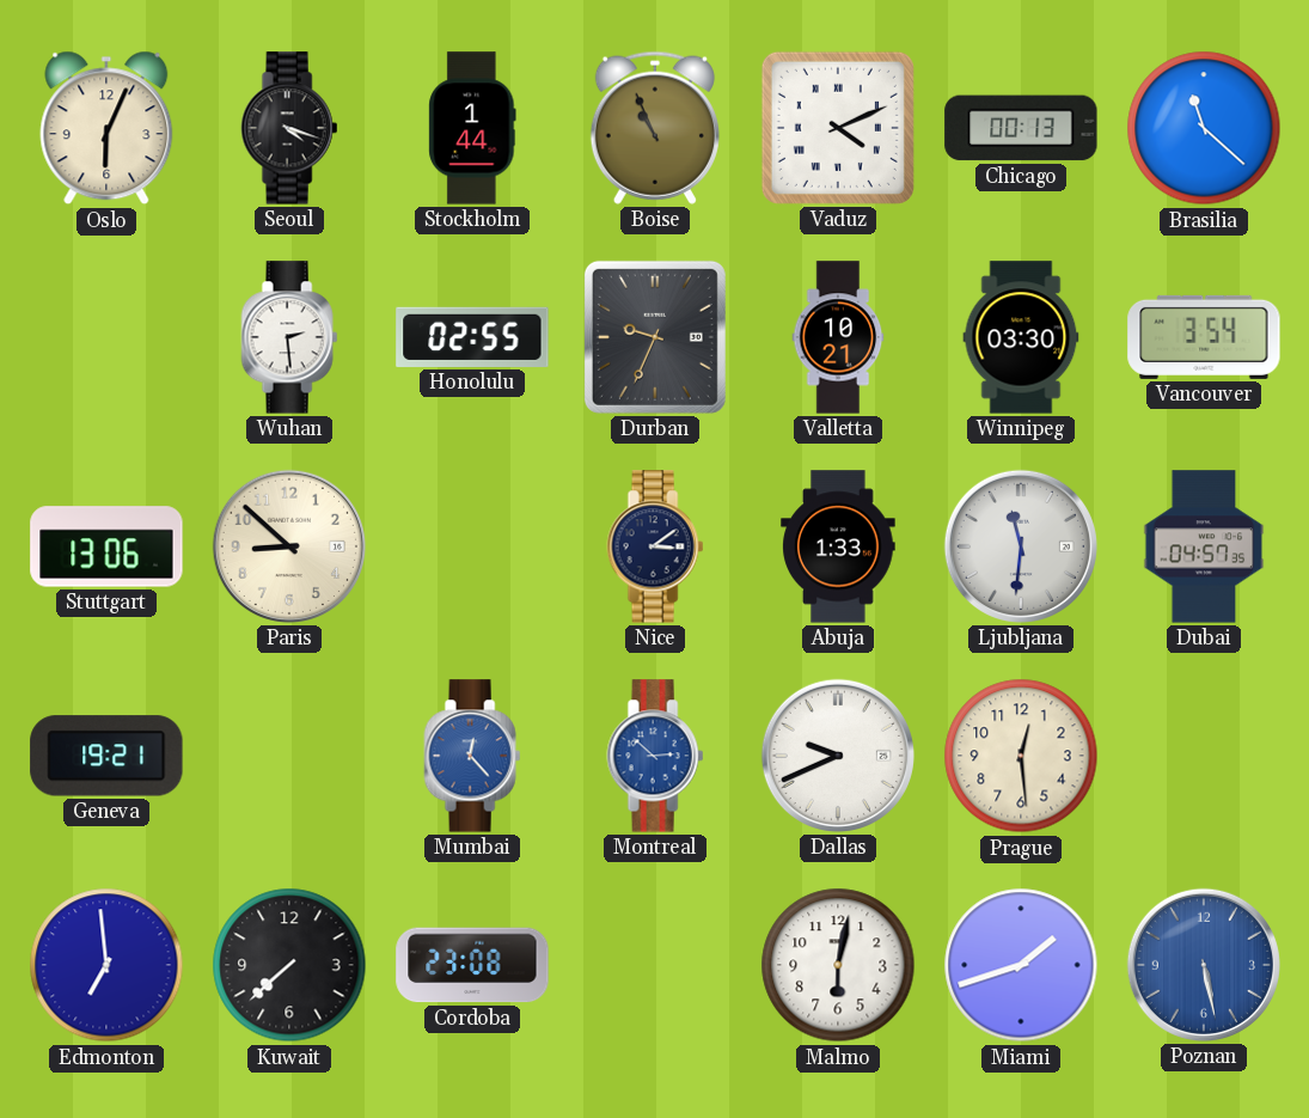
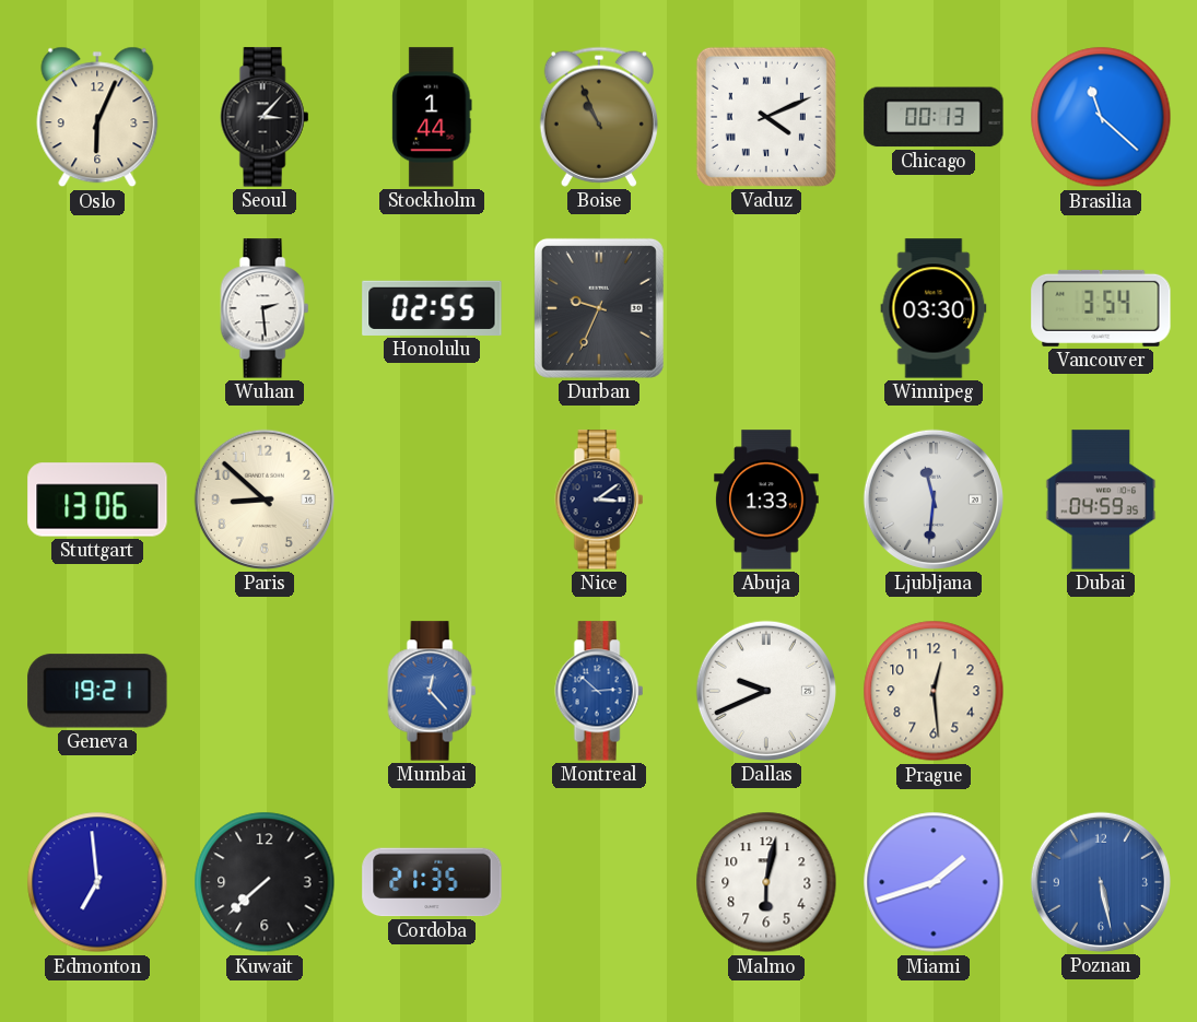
Seoul: 4:18 -> 3:07 (265, 117)
Valletta: 10:21 -> none (838, 337)
Dubai: 04:57 -> 04:59 (1101, 500)
Cordoba: 23:08 -> 21:35 (432, 882)
